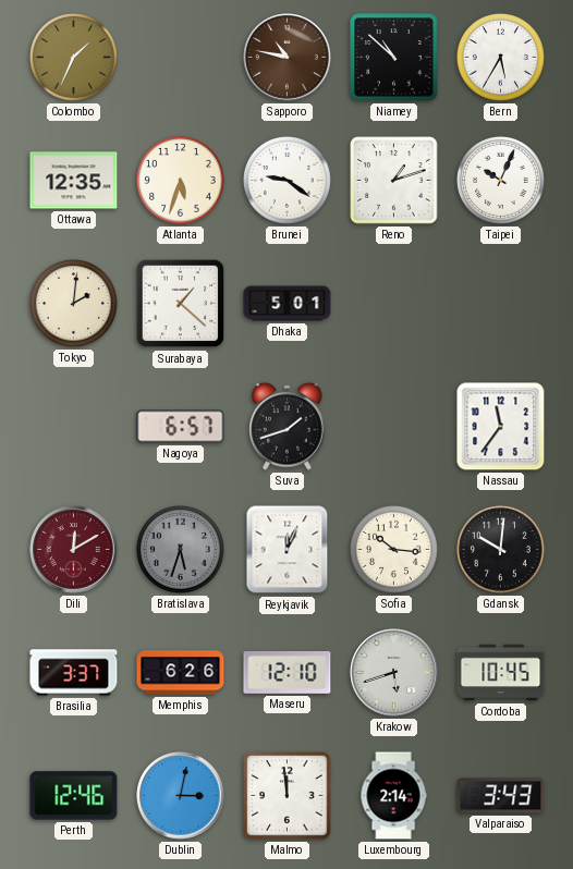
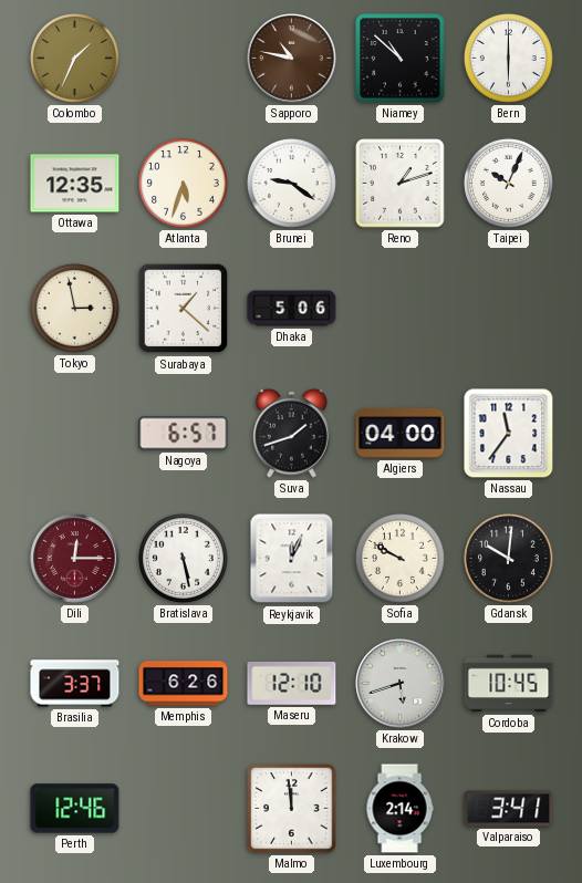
Bern: 5:35 -> 6:00 (508, 58)
Tokyo: 2:01 -> 2:58 (74, 308)
Dhaka: 5:01 -> 5:06 (292, 309)
Algiers: none -> 04:00 (401, 434)
Dili: 12:10 -> 12:15 (75, 559)
Bratislava: 5:33 -> 5:28 (183, 558)
Bratislava dial: grey -> white (183, 558)
Sofia: 10:16 -> 9:50 (399, 558)
Dublin: 3:02 -> none (181, 796)
Valparaiso: 3:43 -> 3:41 (509, 809)
